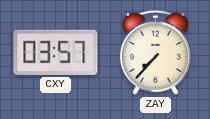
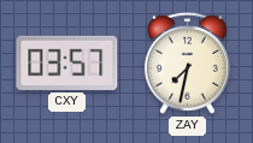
ZAY: 7:37 -> 7:32 (187, 62)
